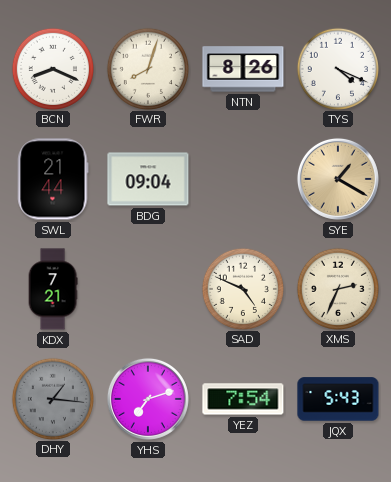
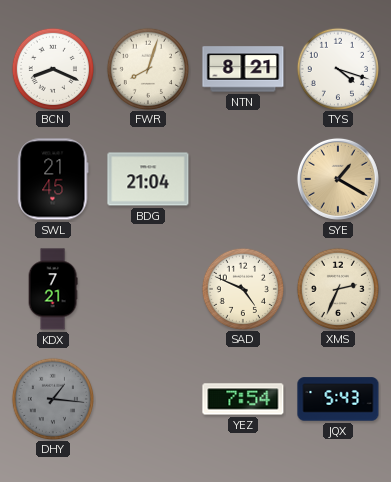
NTN: 8:26 -> 8:21 (243, 69)
TYS: 4:19 -> 4:18 (337, 68)
SWL: 21:44 -> 21:45 (53, 179)
BDG: 09:04 -> 21:04 (148, 179)
YHS: 7:12 -> none (148, 399)
